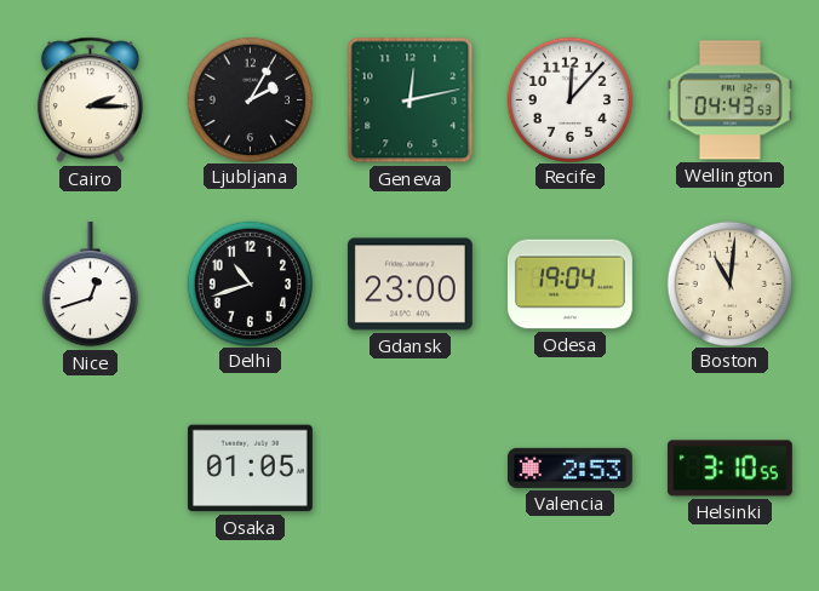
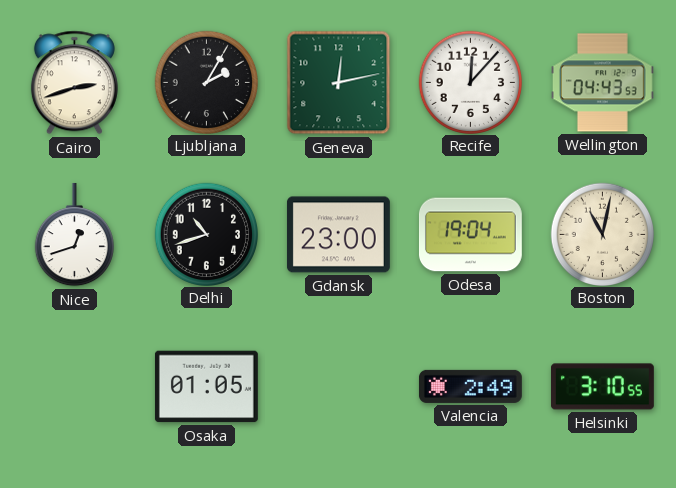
Cairo: 2:15 -> 2:42 (74, 83)
Boston: 11:01 -> 11:02 (602, 234)
Valencia: 2:53 -> 2:49 (470, 386)
